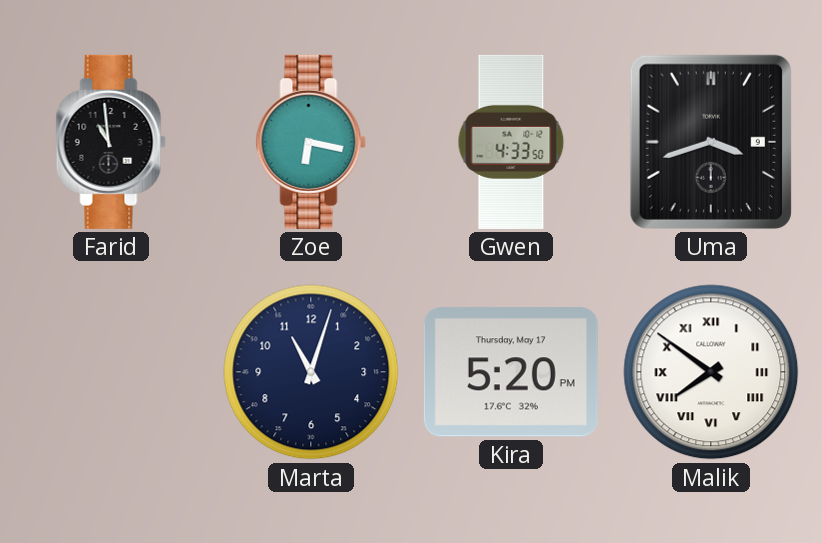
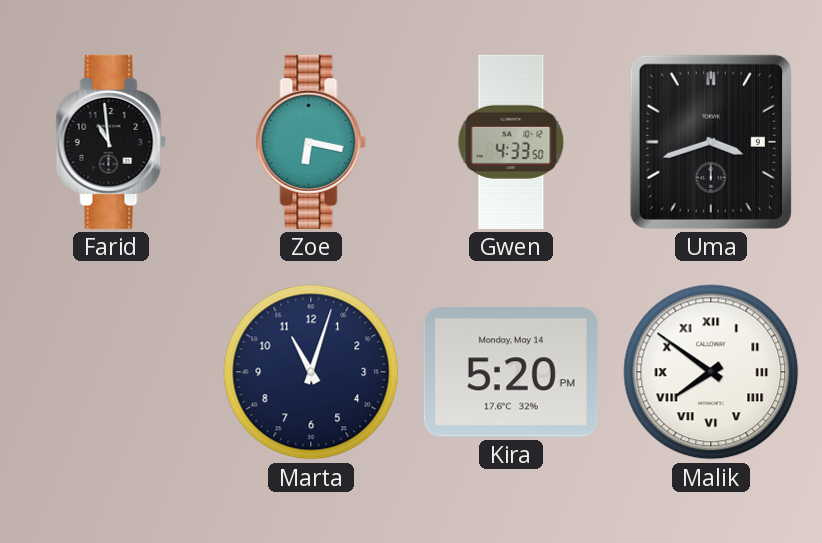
Kira date: Thursday, May 17 -> Monday, May 14 (511, 372)
